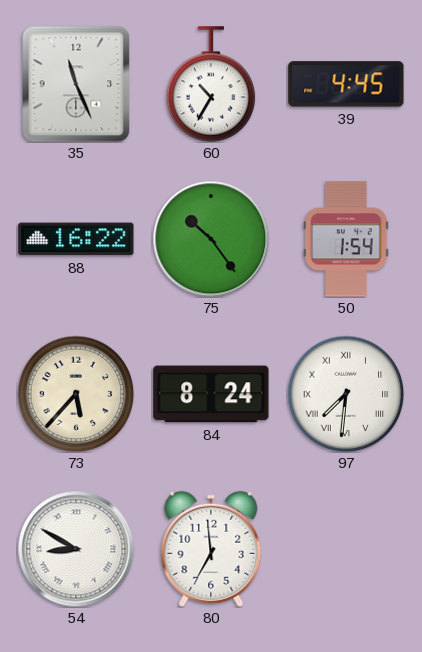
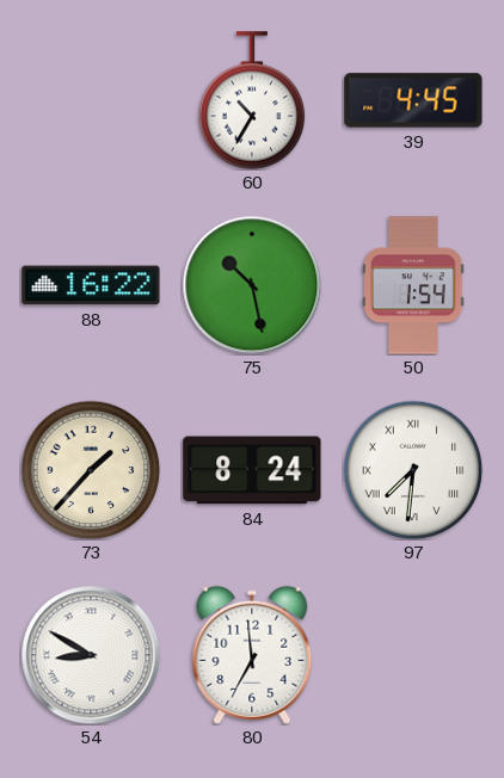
35: 11:26 -> none (76, 84)
75: 10:24 -> 10:28 (252, 285)
73: 5:37 -> 1:37 (91, 470)
